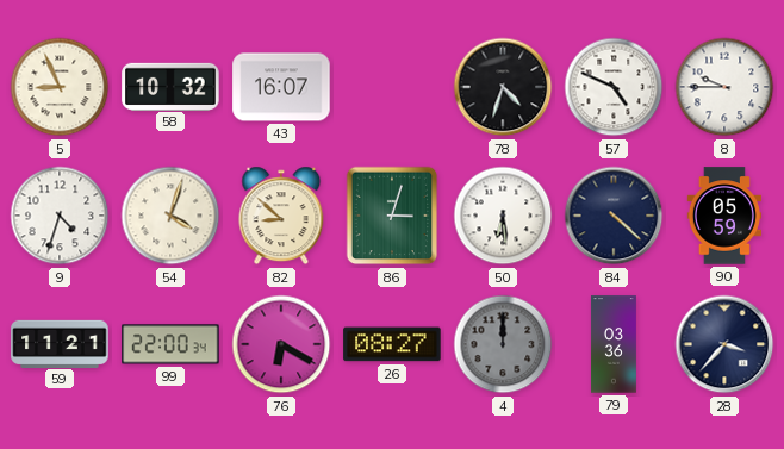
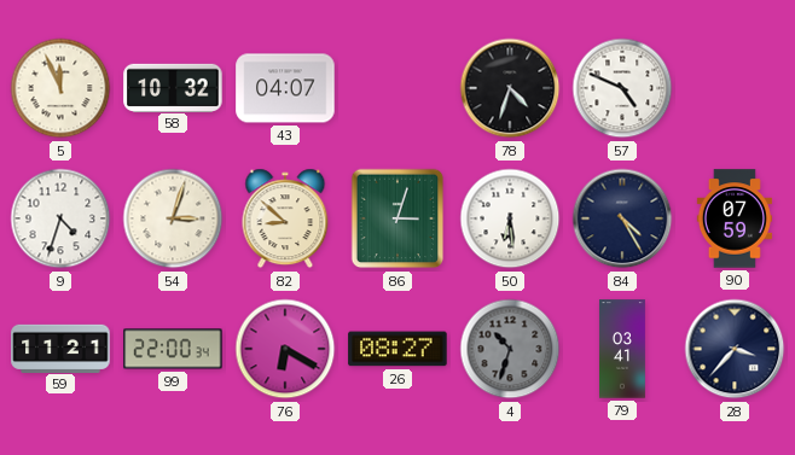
5: 8:56 -> 11:56 (60, 88)
43: 16:07 -> 04:07 (285, 88)
8: 9:45 -> none (724, 87)
54: 4:03 -> 3:03 (173, 218)
84: 4:22 -> 4:25 (622, 218)
90: 05:59 -> 07:59 (735, 218)
4: 12:00 -> 10:33 (510, 349)
79: 03:36 -> 03:41 (622, 349)
